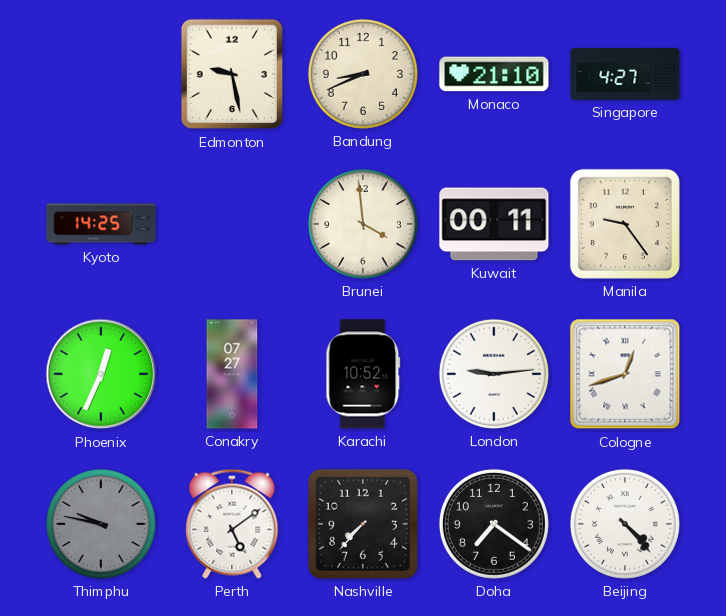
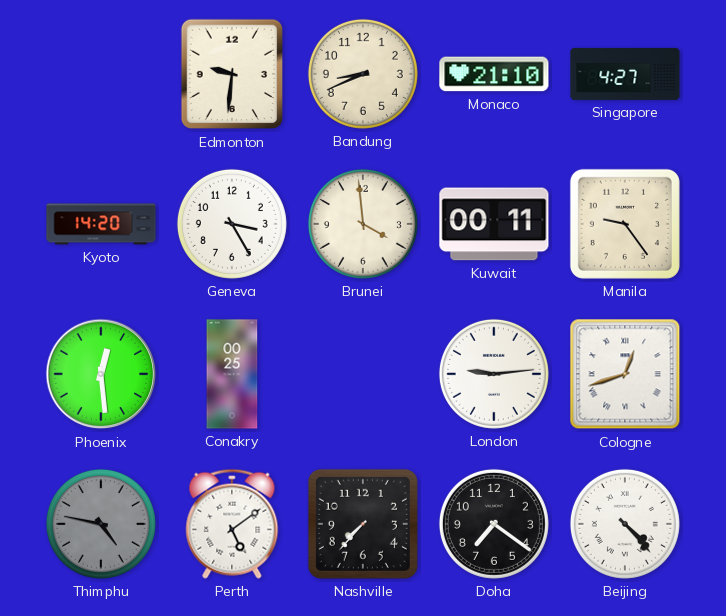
Edmonton: 9:28 -> 9:31 (231, 74)
Kyoto: 14:25 -> 14:20 (101, 224)
Geneva: none -> 3:25 (232, 224)
Phoenix: 12:34 -> 12:29 (101, 374)
Conakry: 07:27 -> 00:25 (232, 374)
Karachi: 10:52 -> none (363, 374)
Thimphu: 9:47 -> 4:47 (101, 524)
